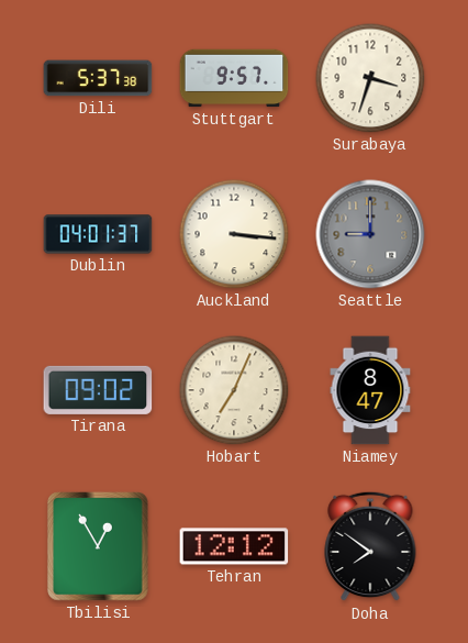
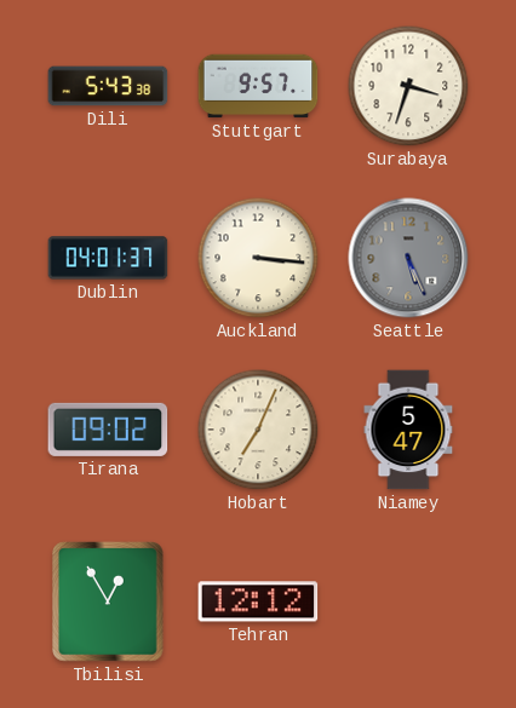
Dili: 5:37 -> 5:43 (108, 86)
Seattle: 9:00 -> 5:26 (408, 258)
Niamey: 8:47 -> 5:47 (408, 430)
Doha: 7:51 -> none (370, 546)
